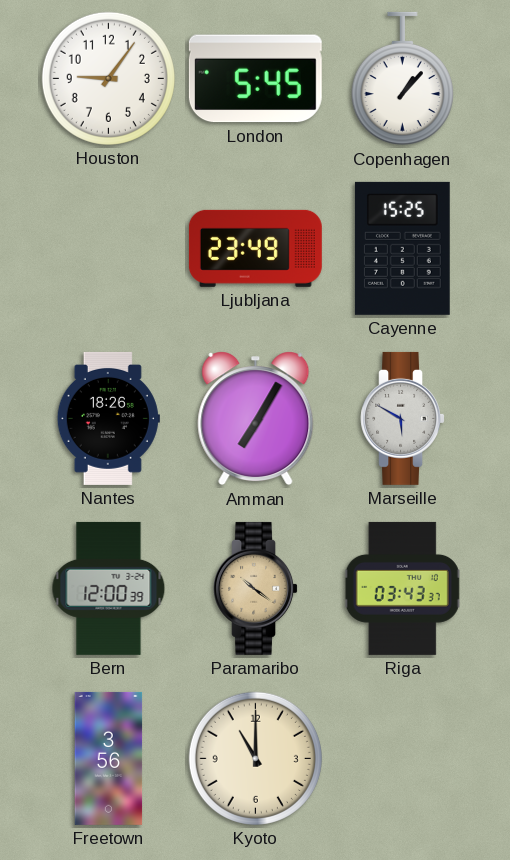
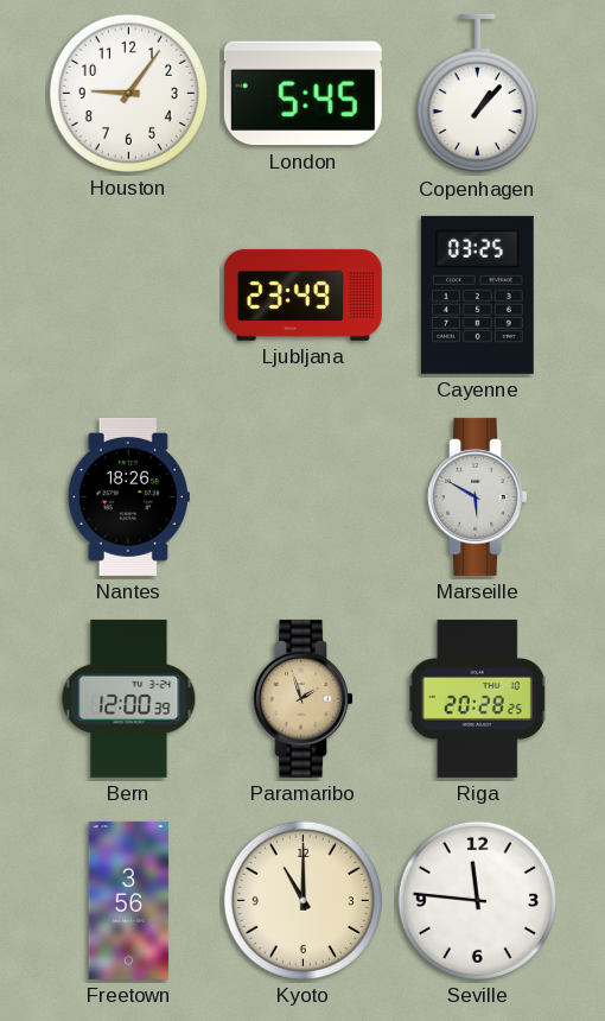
Cayenne: 15:25 -> 03:25 (477, 294)
Amman: 7:05 -> none (256, 419)
Paramaribo: 10:21 -> 1:57 (302, 698)
Riga: 03:43 -> 20:28 (478, 698)
Seville: none -> 11:46 (477, 900)
